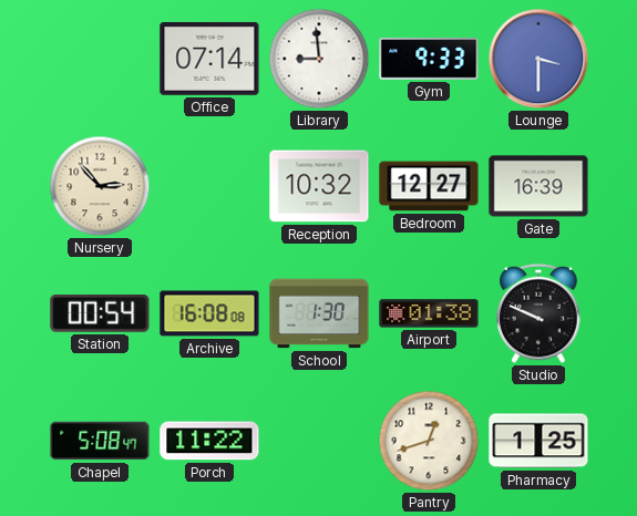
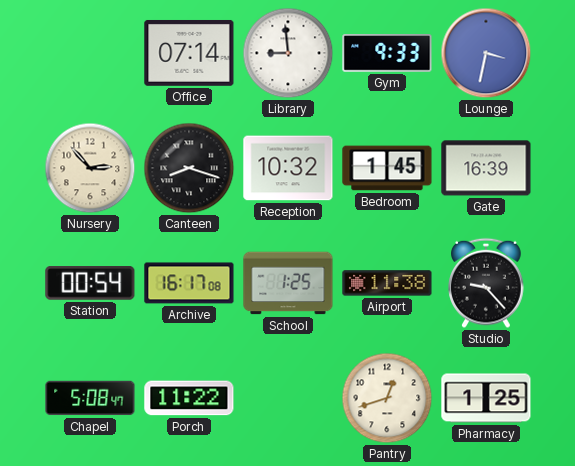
Lounge: 3:30 -> 3:32 (486, 53)
Canteen: none -> 8:18 (189, 168)
Bedroom: 12:27 -> 1:45 (387, 168)
Archive: 16:08 -> 16:17 (189, 283)
School: 1:30 -> 1:25 (288, 283)
Airport: 01:38 -> 11:38 (387, 283)
Studio: 9:49 -> 9:23 (486, 283)
